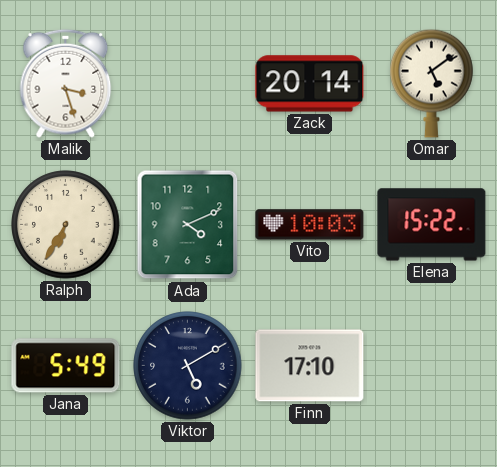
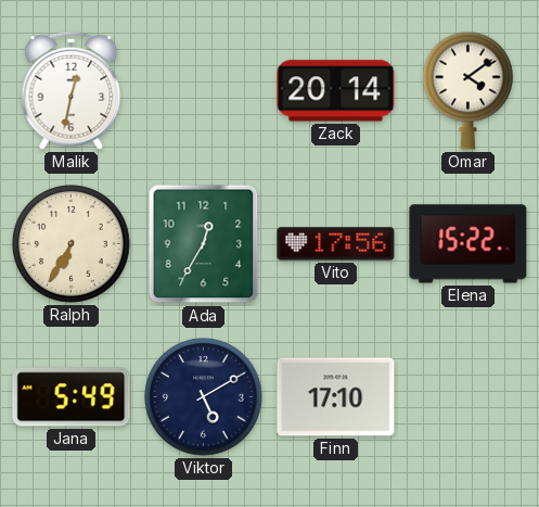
Malik: 3:27 -> 12:32 (72, 90)
Omar: 5:09 -> 4:09 (469, 90)
Ada: 4:11 -> 12:35 (204, 244)
Vito: 10:03 -> 17:56 (336, 244)
